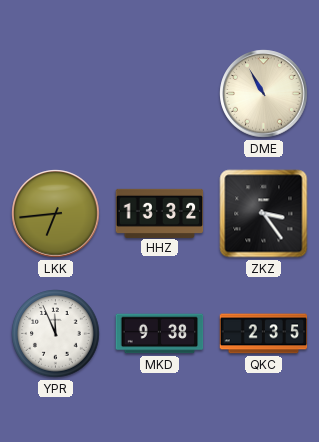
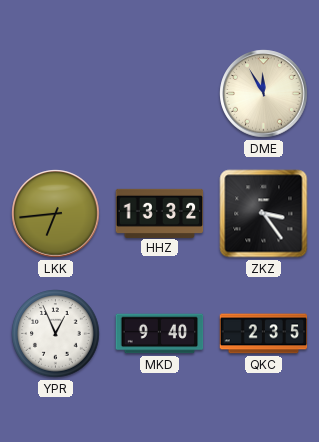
DME: 10:55 -> 11:55 (264, 94)
YPR: 11:56 -> 12:56 (56, 334)
MKD: 9:38 -> 9:40 (160, 334)
